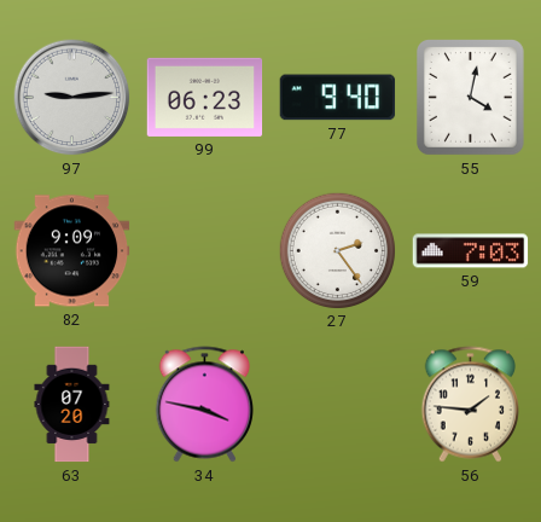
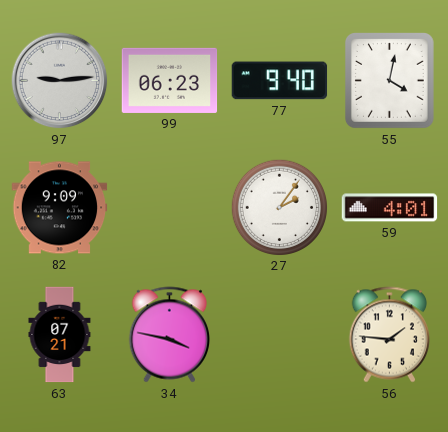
27: 2:24 -> 2:06 (279, 207)
59: 7:03 -> 4:01 (390, 208)
63: 07:20 -> 07:21 (60, 335)
